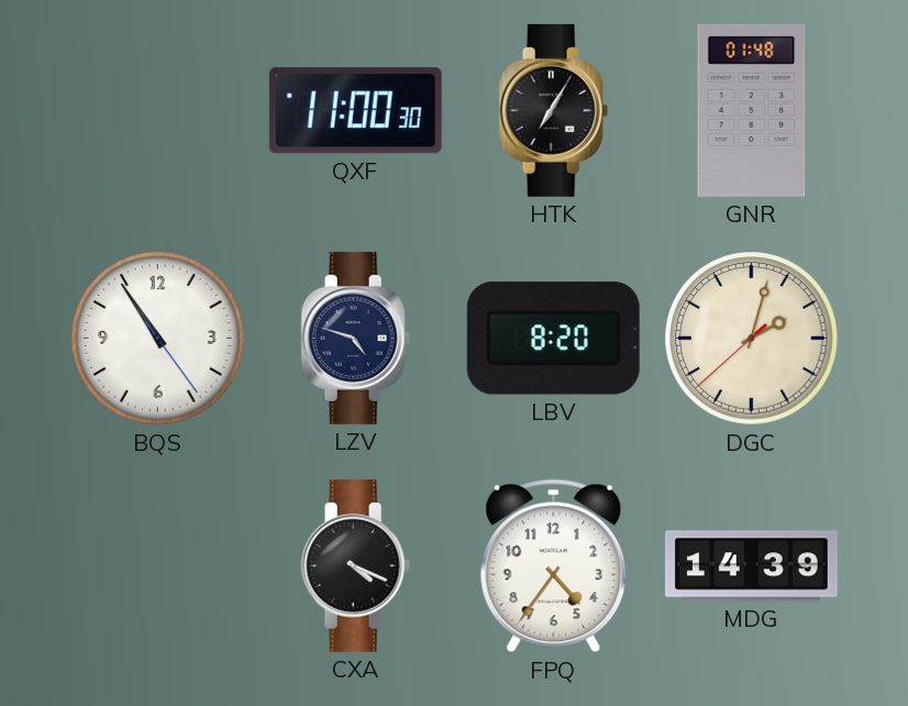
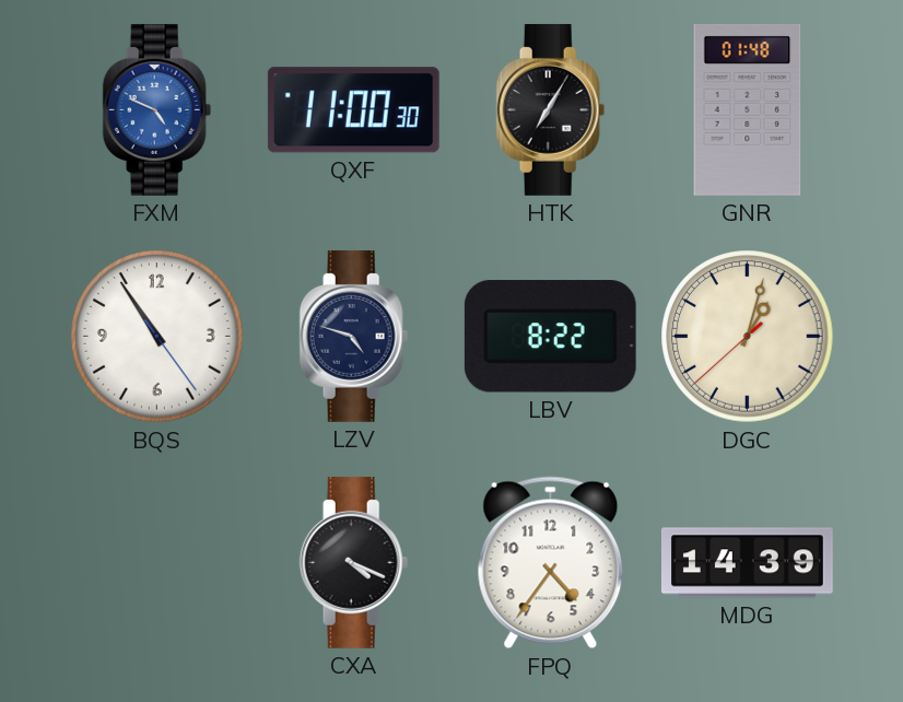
FXM: none -> 4:49 (157, 109)
LBV: 8:20 -> 8:22 (550, 337)
DGC: 2:02 -> 1:02 (748, 337)
